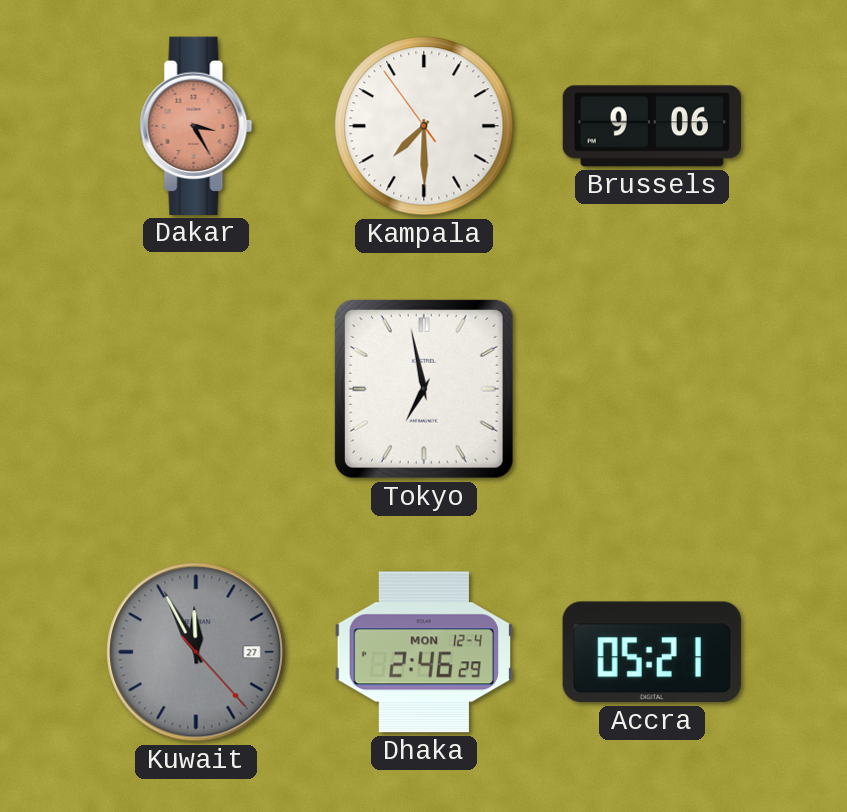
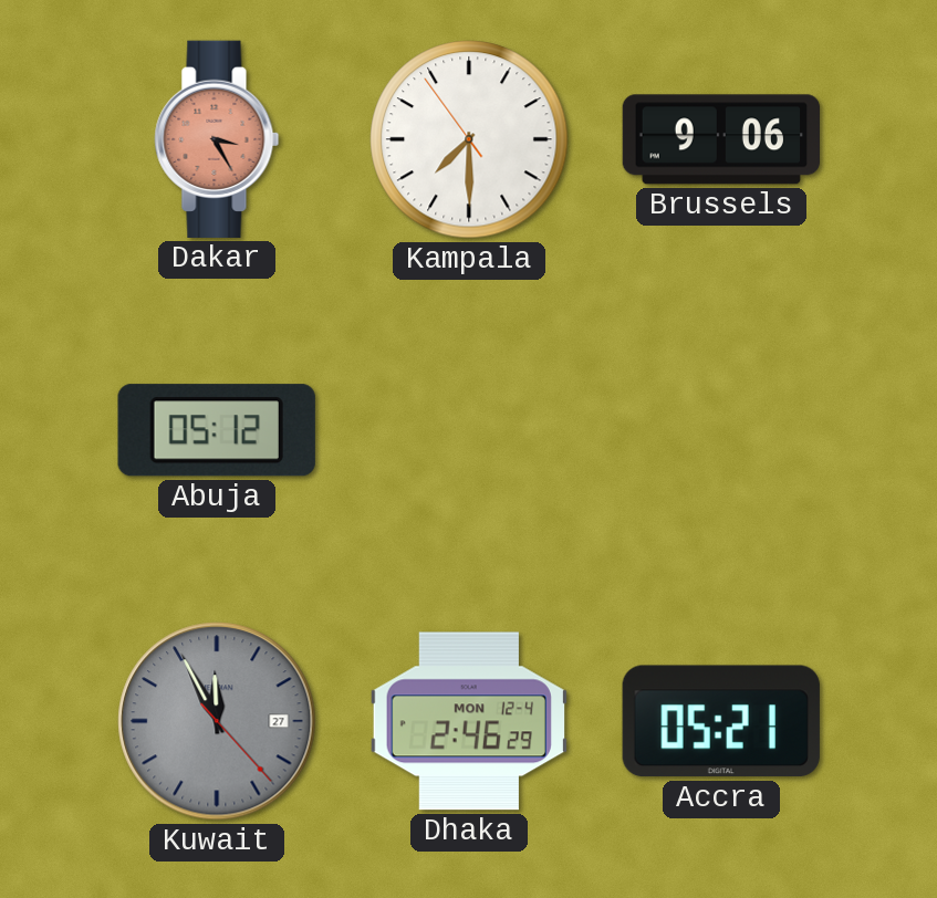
Abuja: none -> 05:12 (217, 430)
Tokyo: 6:58 -> none (424, 389)
